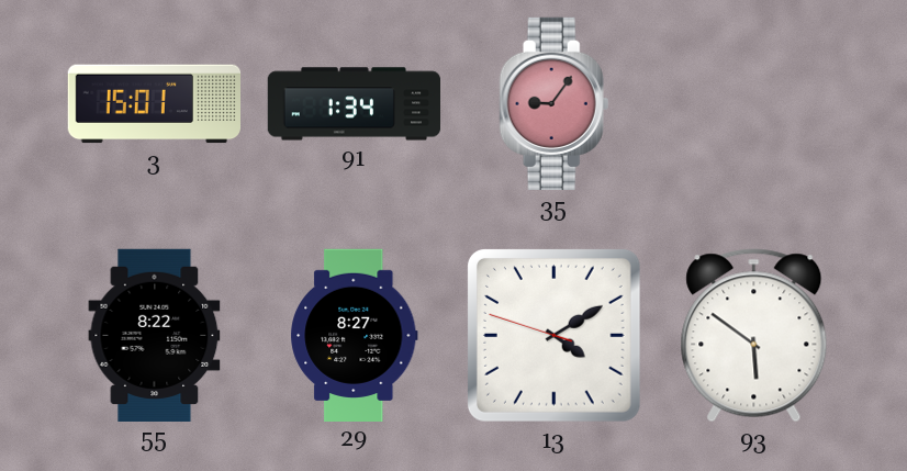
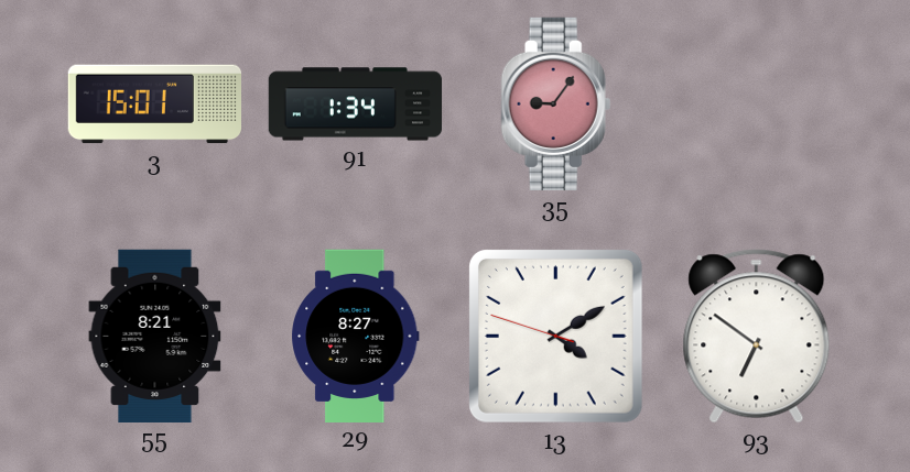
55: 8:22 -> 8:21 (155, 336)
93: 5:51 -> 6:51 (757, 337)
